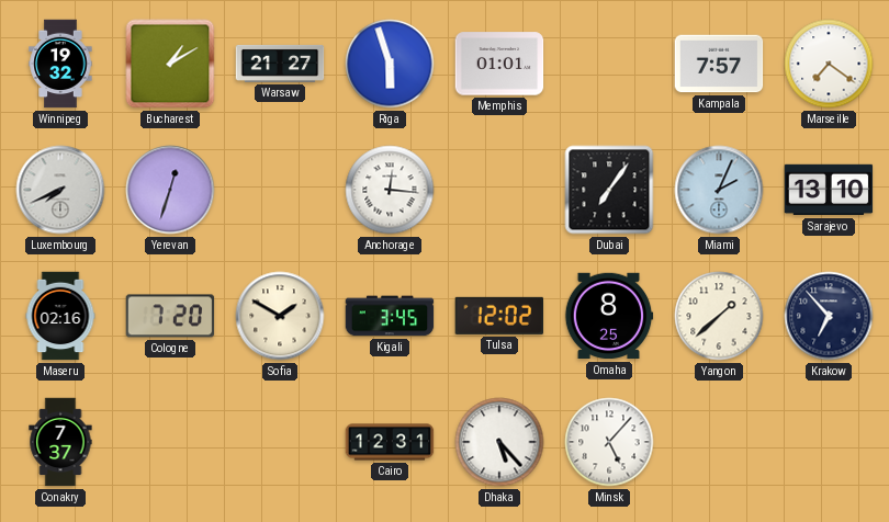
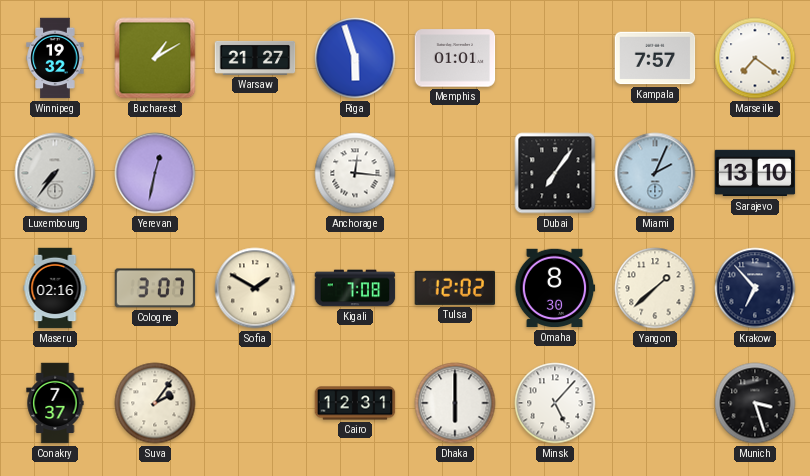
Luxembourg: 7:41 -> 7:36 (55, 173)
Yerevan: 12:33 -> 12:32 (155, 173)
Cologne: 7:20 -> 3:07 (155, 288)
Kigali: 3:45 -> 7:08 (355, 288)
Omaha: 8:25 -> 8:30 (555, 288)
Suva: none -> 2:06 (155, 403)
Dhaka: 5:23 -> 6:00 (455, 403)
Munich: none -> 3:27 (755, 403)
